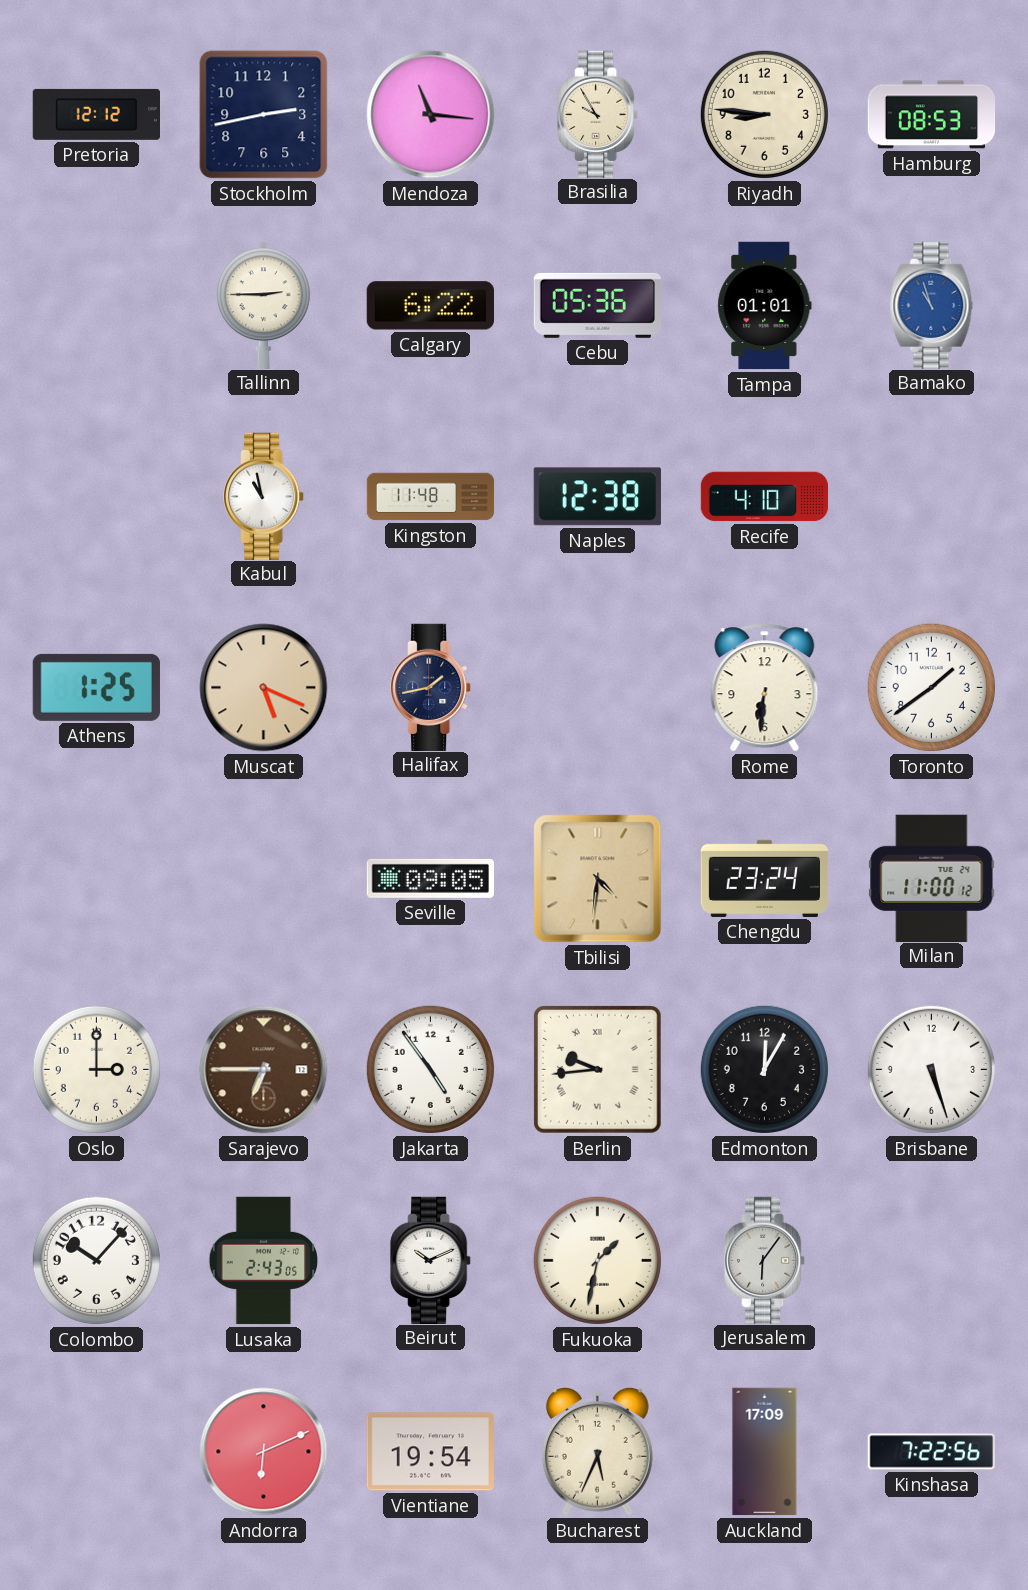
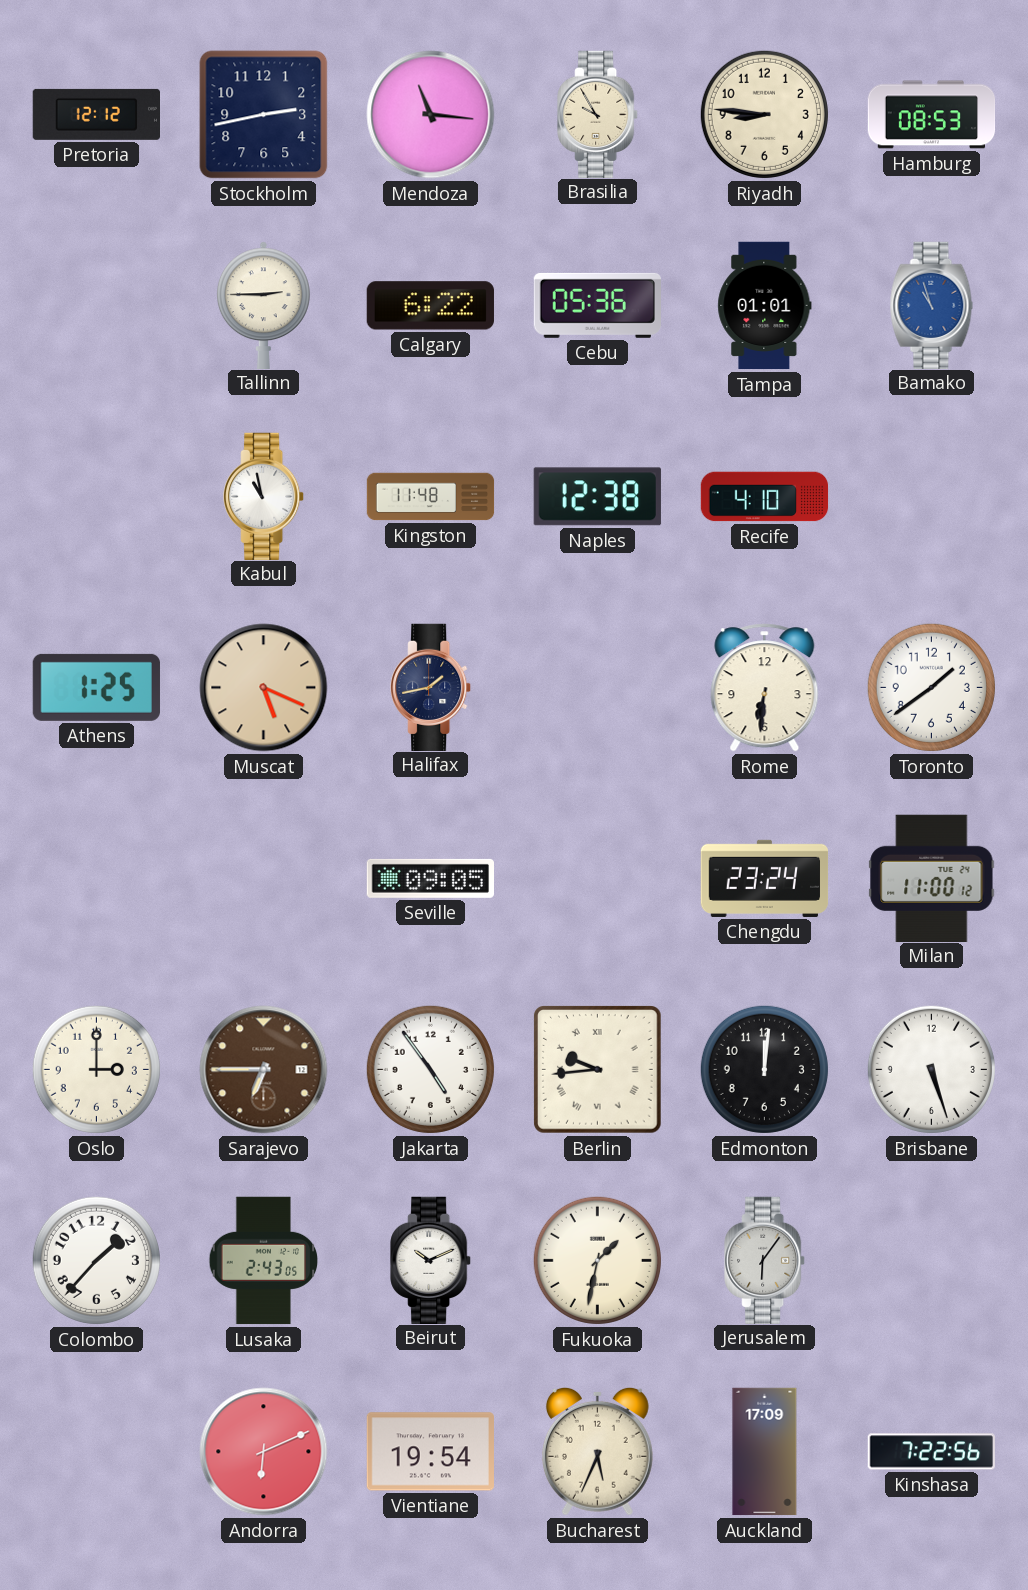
Tbilisi: 4:31 -> none (598, 879)
Edmonton: 12:05 -> 12:01 (764, 1069)
Colombo: 10:07 -> 1:37 (96, 1260)
